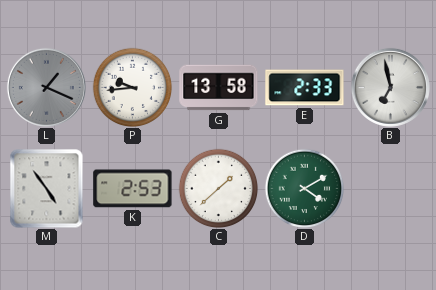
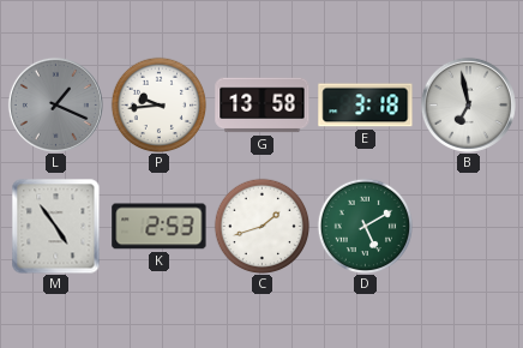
E: 2:33 -> 3:18 (366, 106)
C: 1:38 -> 1:42 (261, 226)
D: 4:10 -> 5:10 (365, 226)
